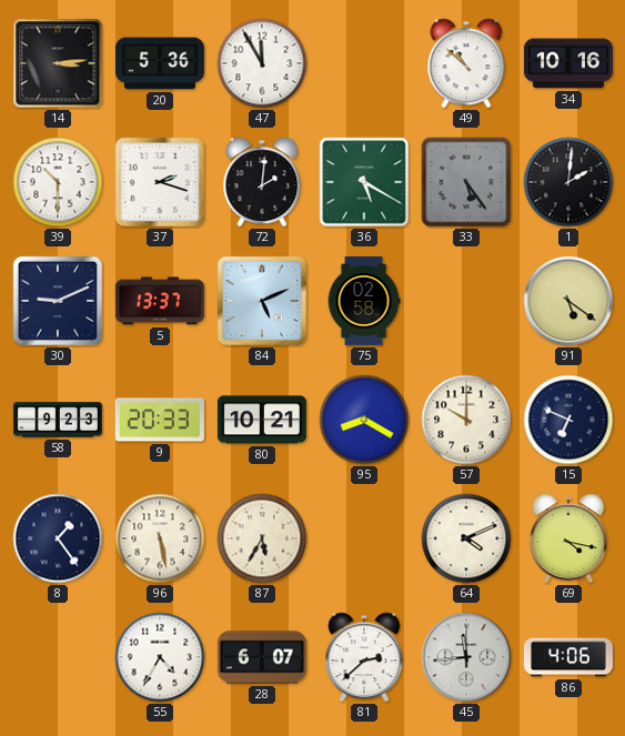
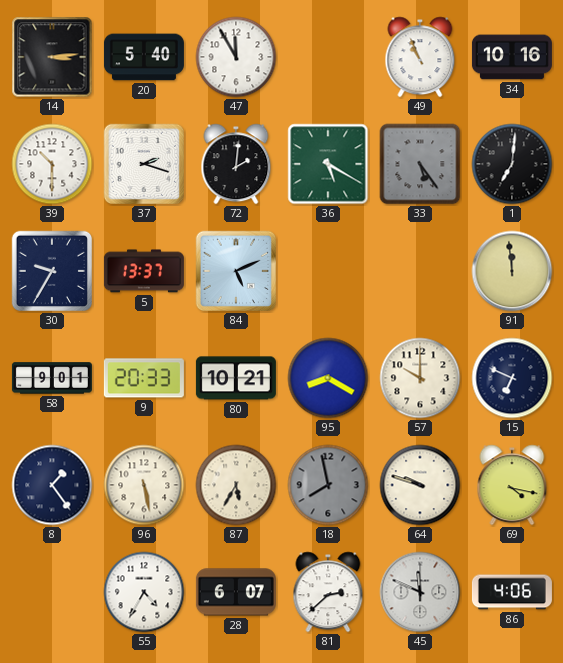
20: 5:36 -> 5:40 (144, 57)
49: 10:52 -> 10:56 (420, 57)
1: 2:01 -> 7:01 (512, 164)
30: 9:11 -> 9:35 (52, 271)
75: 02:58 -> none (364, 301)
91: 5:21 -> 11:59 (512, 271)
58: 9:23 -> 9:01 (52, 378)
18: none -> 7:58 (328, 485)
64: 4:11 -> 9:48 (420, 485)
45: 11:44 -> 11:49 (420, 592)
